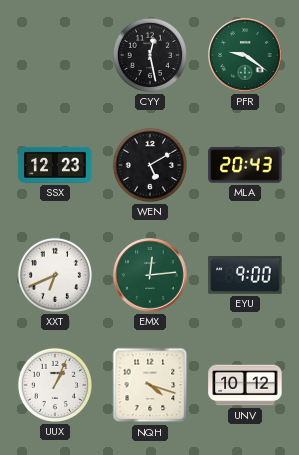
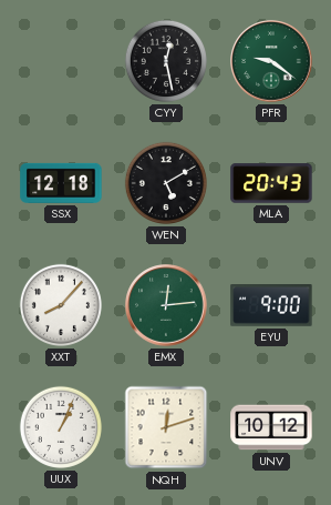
SSX: 12:23 -> 12:18 (61, 183)
XXT: 6:41 -> 8:07 (61, 305)
NQH: 4:18 -> 12:12 (166, 427)
